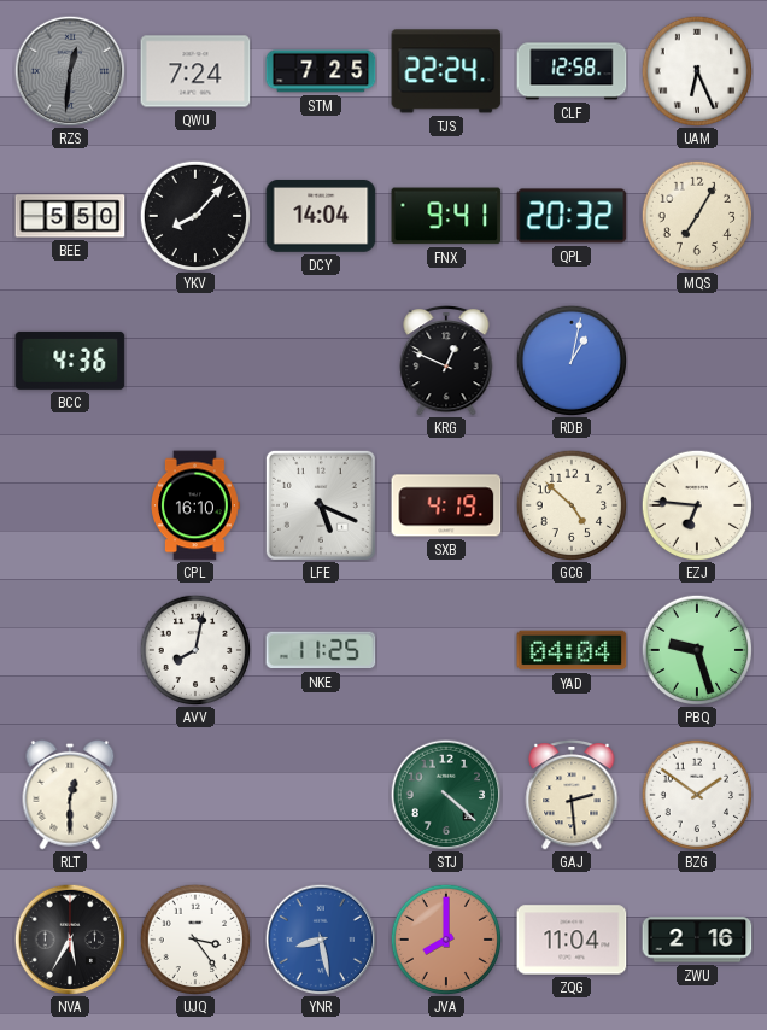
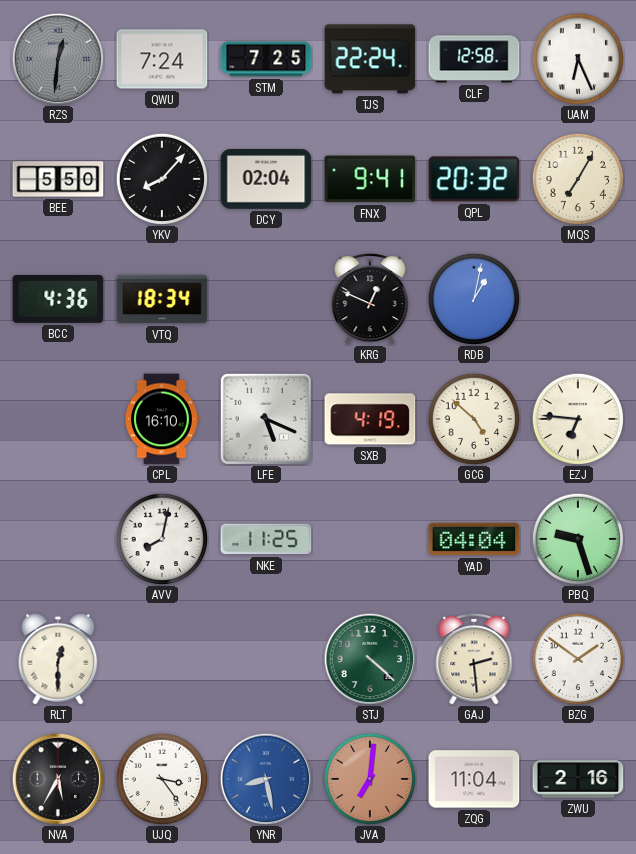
DCY: 14:04 -> 02:04 (266, 180)
VTQ: none -> 18:34 (162, 299)
JVA: 8:00 -> 7:01 (369, 778)
